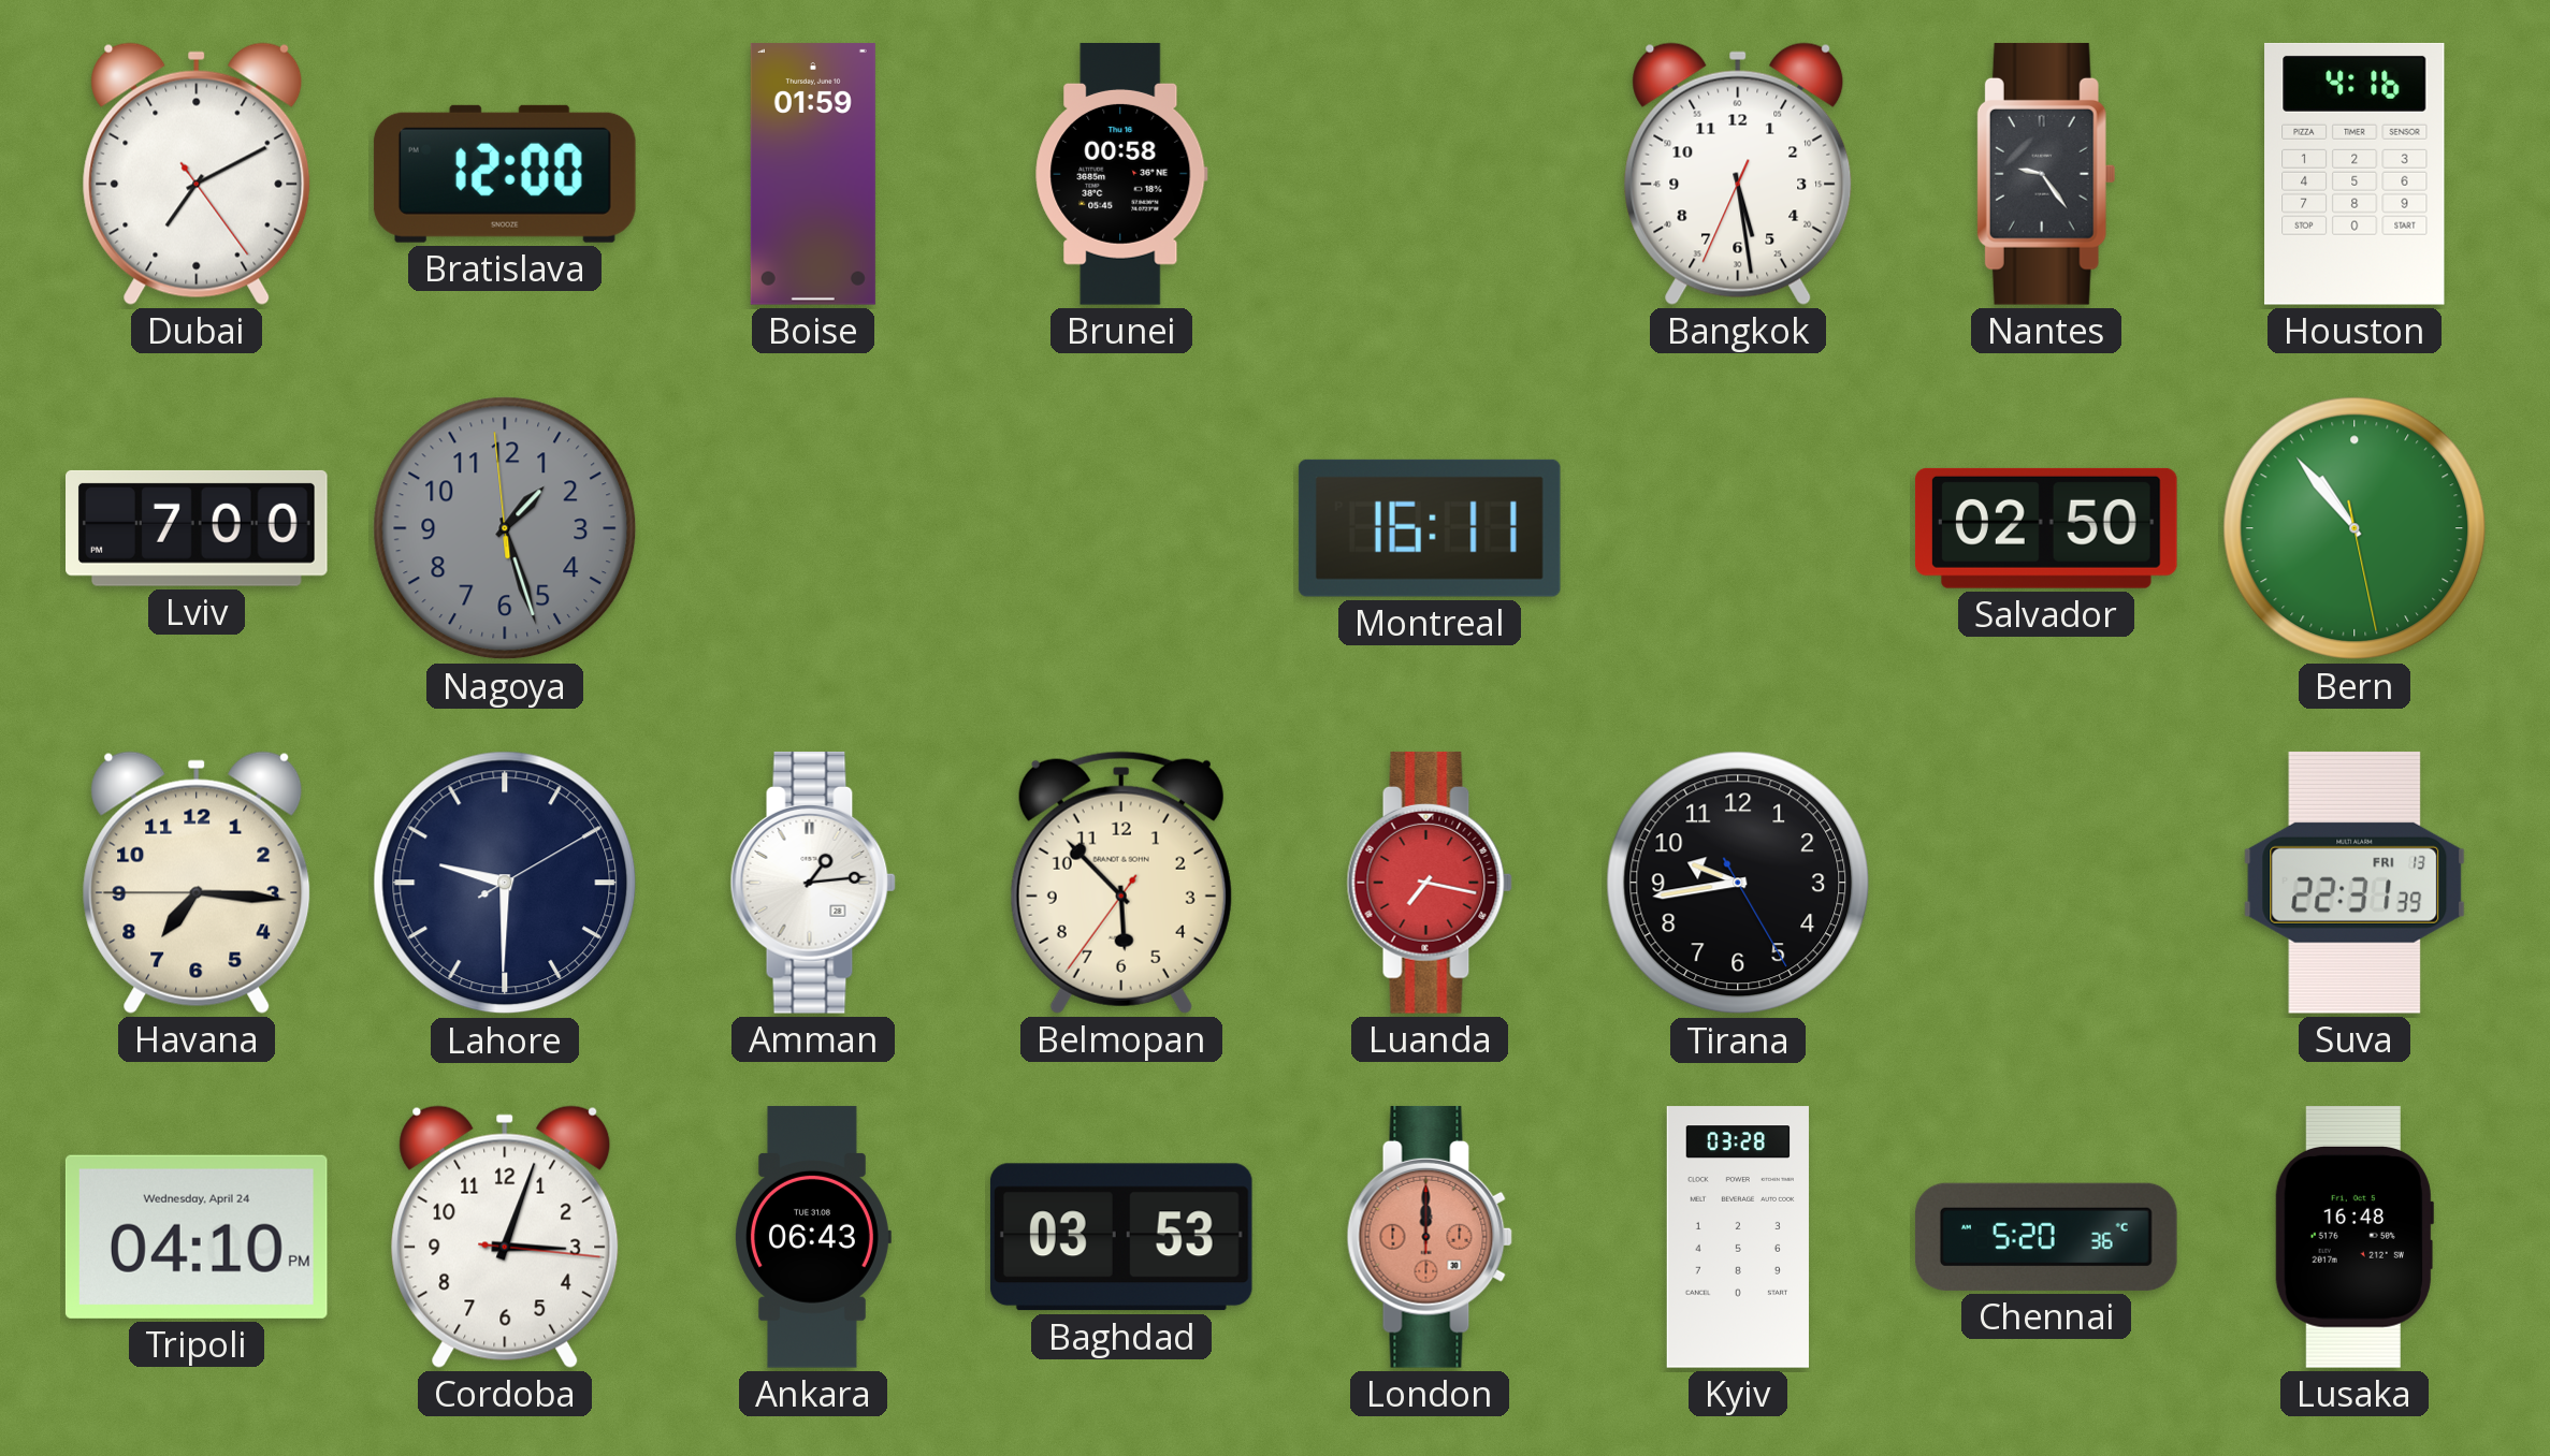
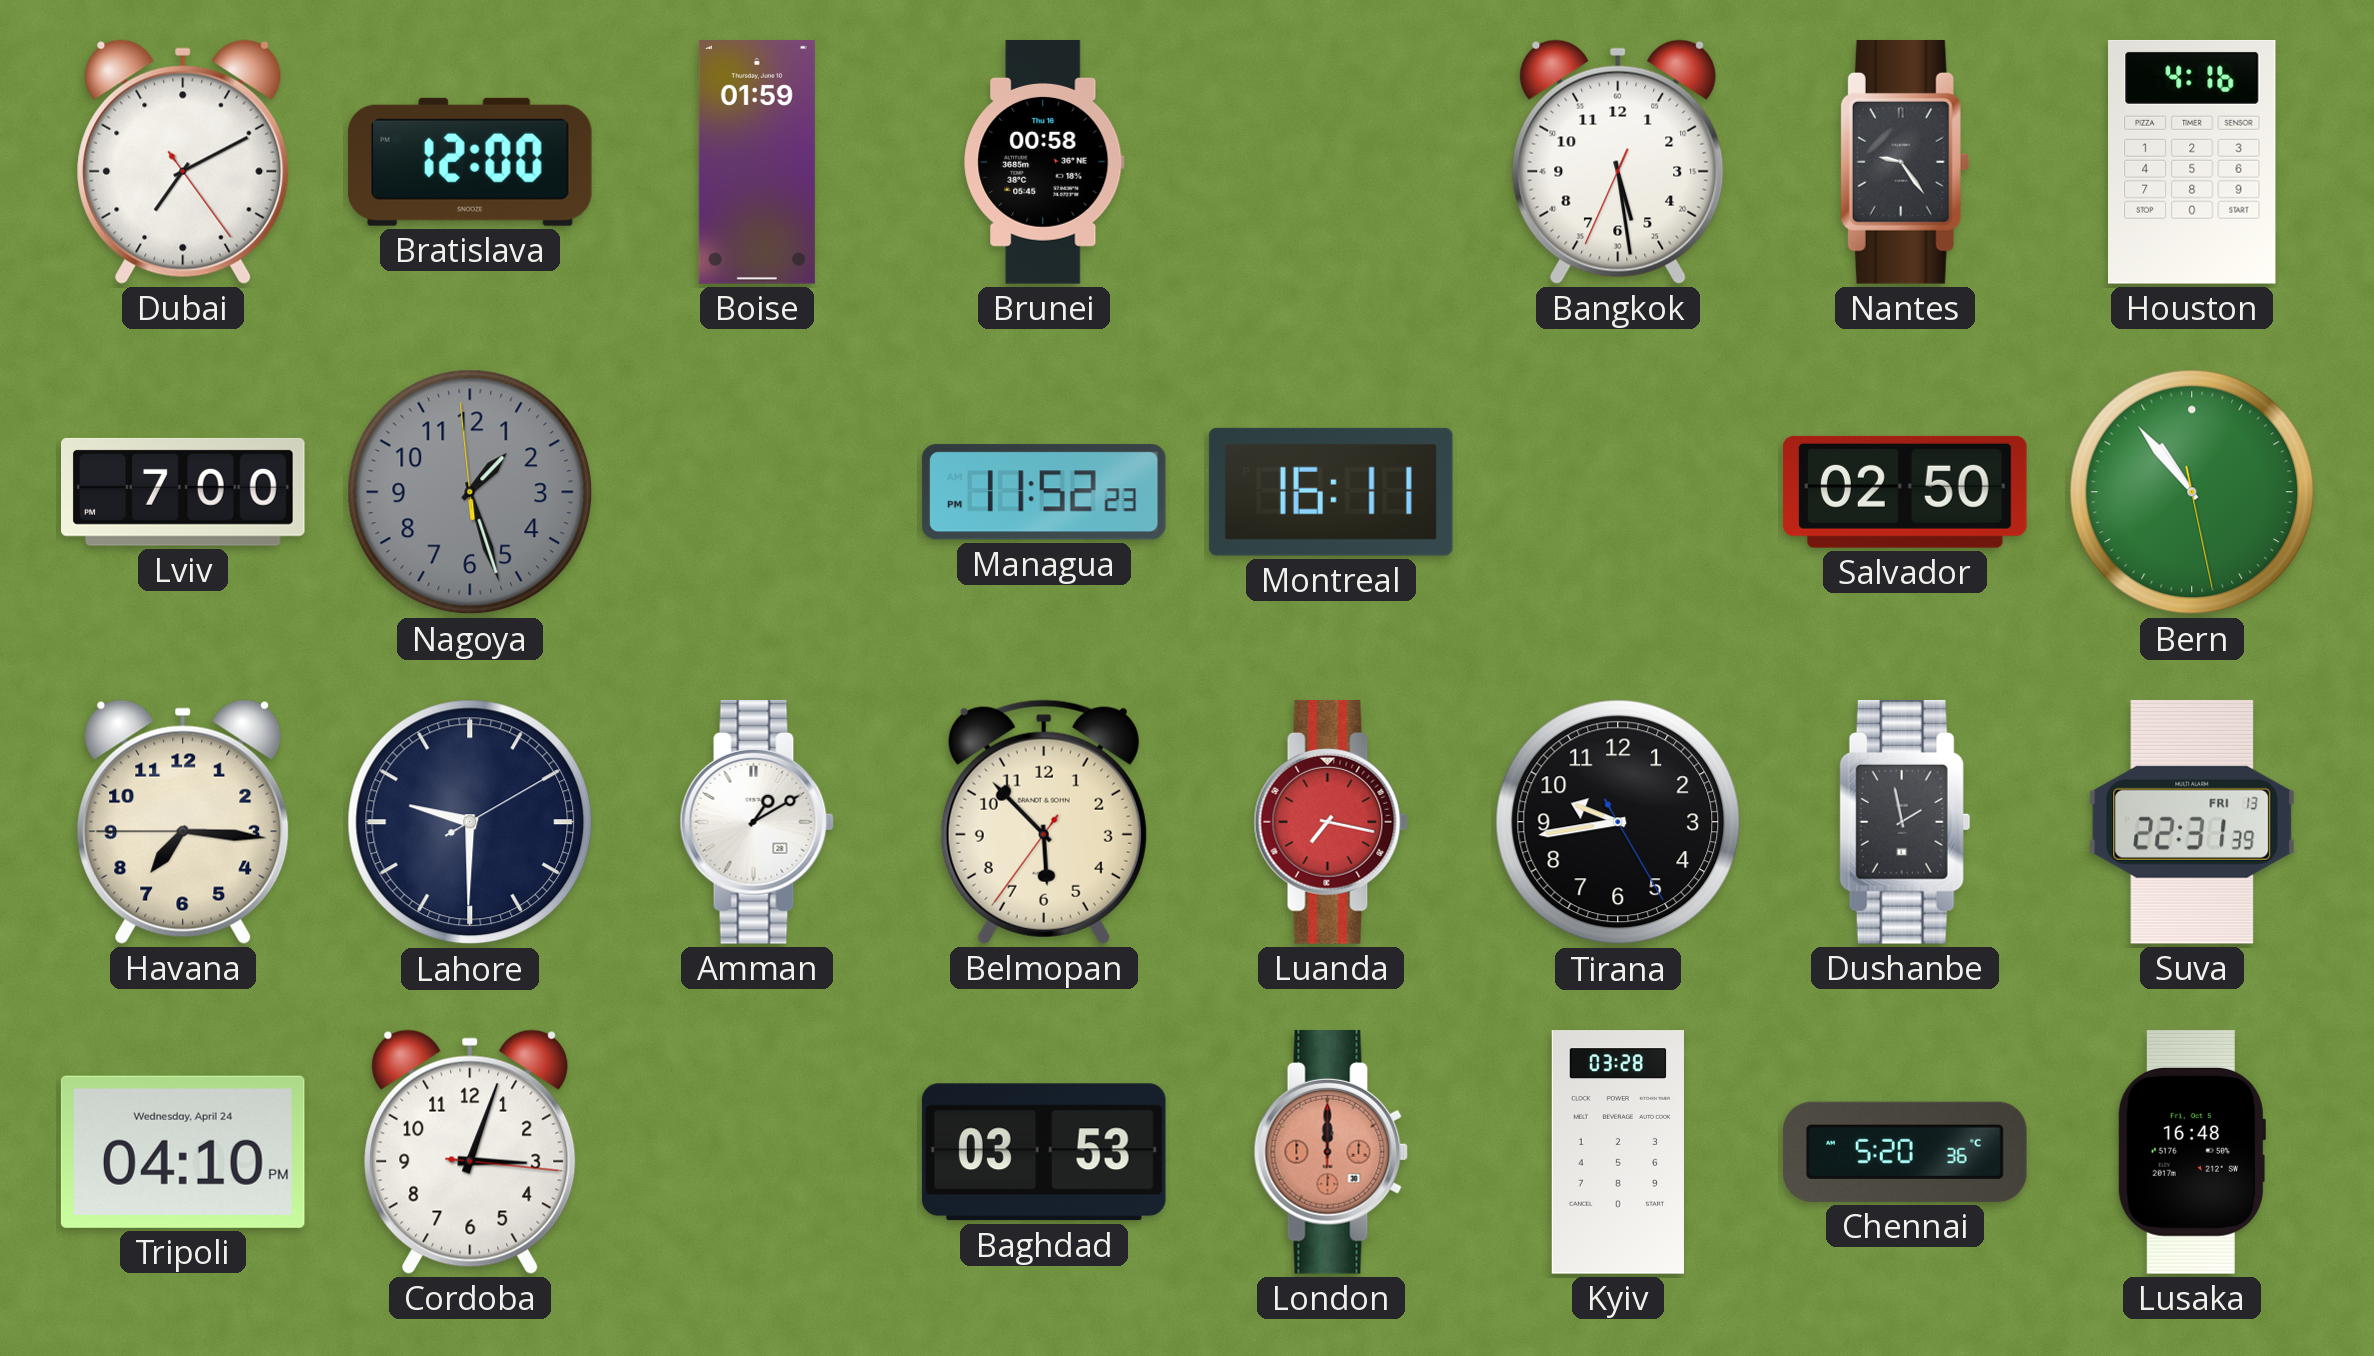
Managua: none -> 11:52 (1044, 492)
Amman: 1:14 -> 1:10 (757, 822)
Dushanbe: none -> 1:58 (1905, 822)
Ankara: 06:43 -> none (813, 1237)
